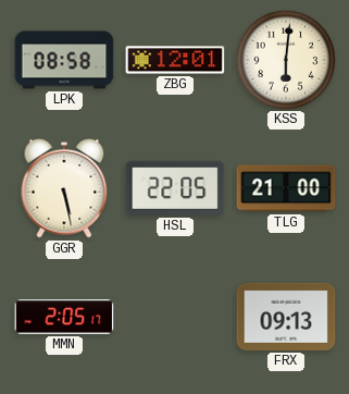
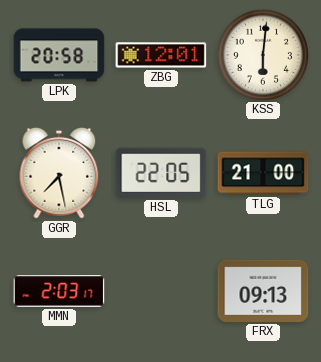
LPK: 08:58 -> 20:58 (59, 55)
GGR: 5:28 -> 7:28 (59, 173)
MMN: 2:05 -> 2:03 (59, 291)
